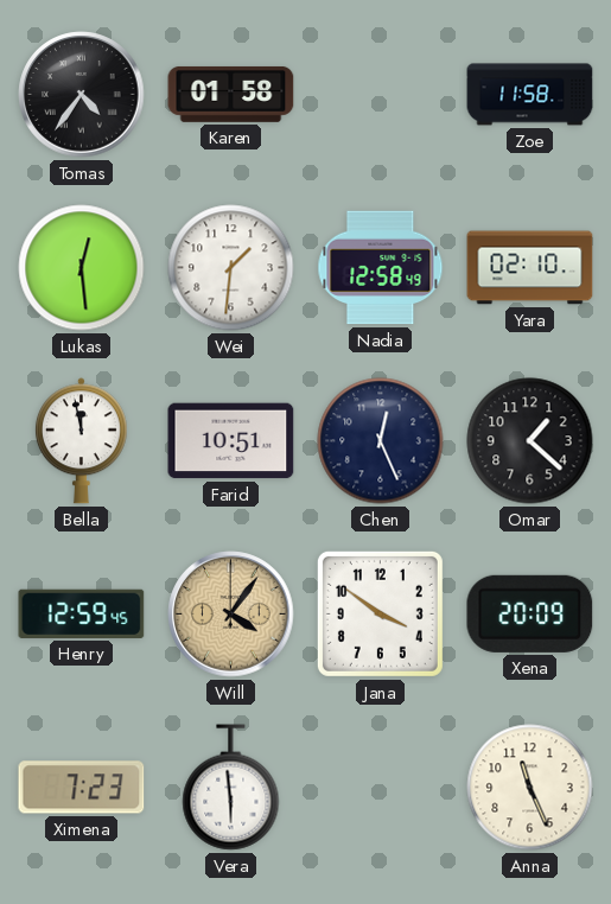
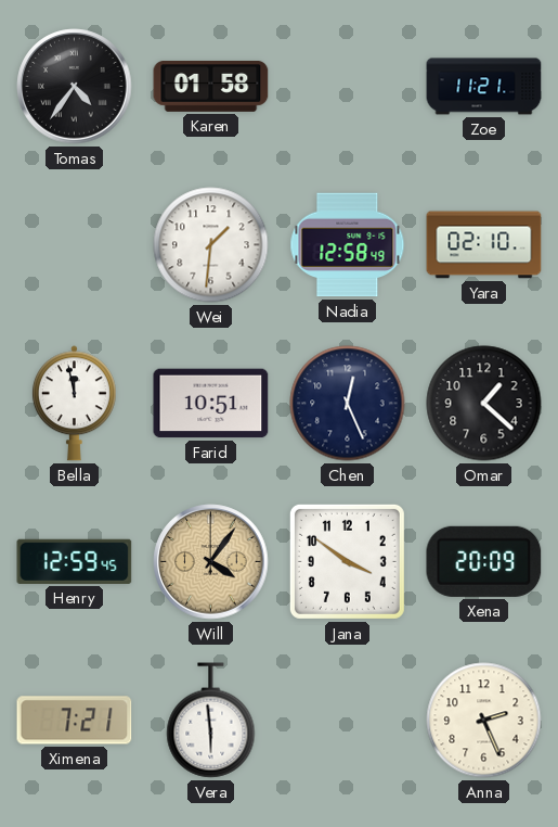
Zoe: 11:58 -> 11:21 (484, 87)
Lukas: 12:29 -> none (82, 268)
Ximena: 7:23 -> 7:21 (75, 721)
Anna: 11:26 -> 2:26 (484, 721)
